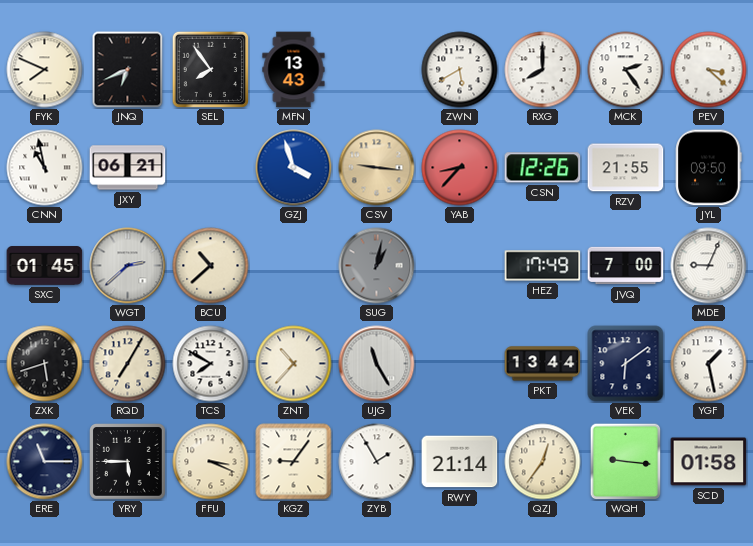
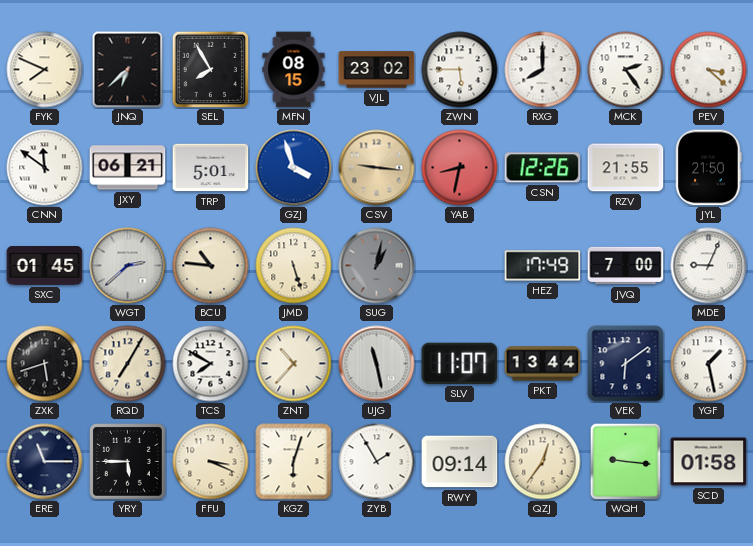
JNQ: 6:41 -> 6:38 (128, 70)
SEL: 7:54 -> 7:55 (210, 69)
MFN: 13:43 -> 08:15 (294, 70)
VJL: none -> 23:02 (377, 70)
ZWN: 5:40 -> 5:45 (460, 70)
CNN: 10:58 -> 11:51 (45, 168)
TRP: none -> 5:01 (211, 168)
YAB: 8:37 -> 8:32 (460, 168)
JYL: 09:50 -> 21:50 (709, 168)
BCU: 10:38 -> 10:46 (211, 266)
JMD: none -> 5:27 (294, 266)
UJG: 11:25 -> 11:28 (377, 364)
SLV: none -> 11:07 (460, 363)
KGZ: 9:06 -> 6:03 (294, 462)
RWY: 21:14 -> 09:14 (460, 462)
